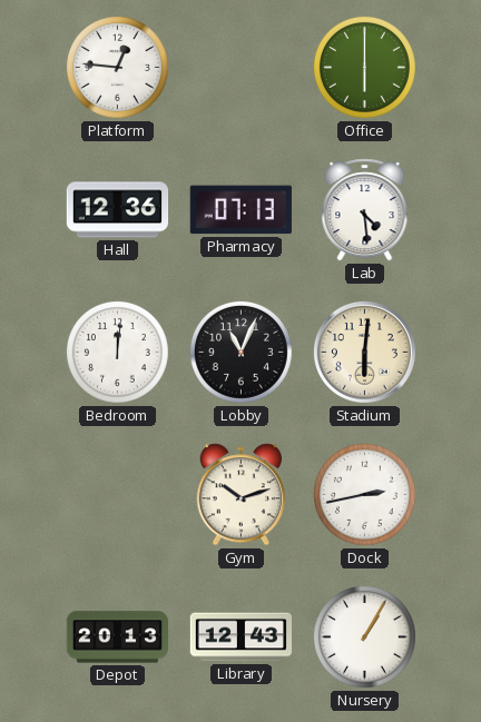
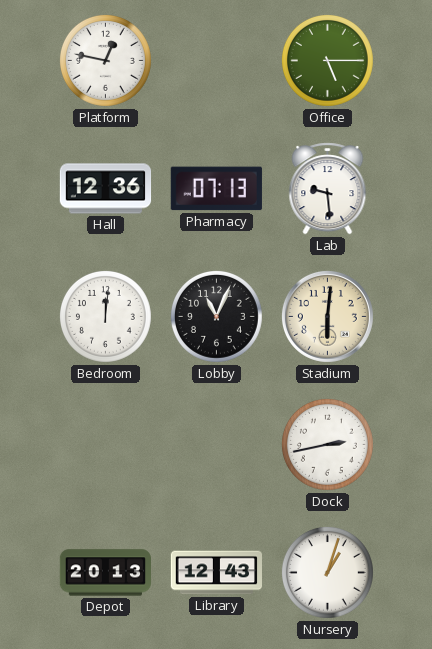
Platform: 12:46 -> 12:47 (105, 60)
Office: 6:00 -> 5:15 (327, 60)
Lab: 4:29 -> 9:29 (328, 189)
Gym: 10:12 -> none (242, 495)
Nursery: 1:05 -> 1:03 (327, 572)
